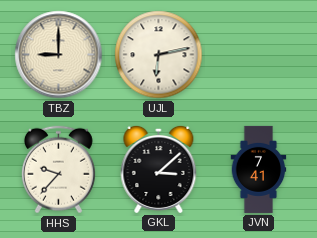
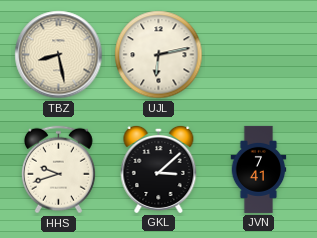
TBZ: 9:00 -> 8:28 (59, 55)
HHS: 9:37 -> 9:42 (58, 170)
